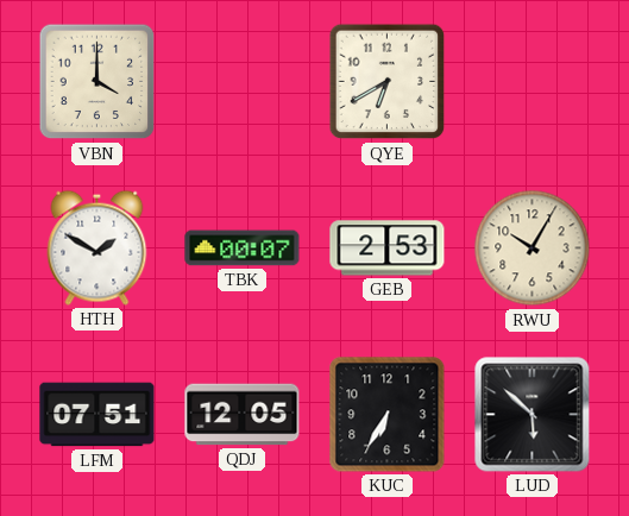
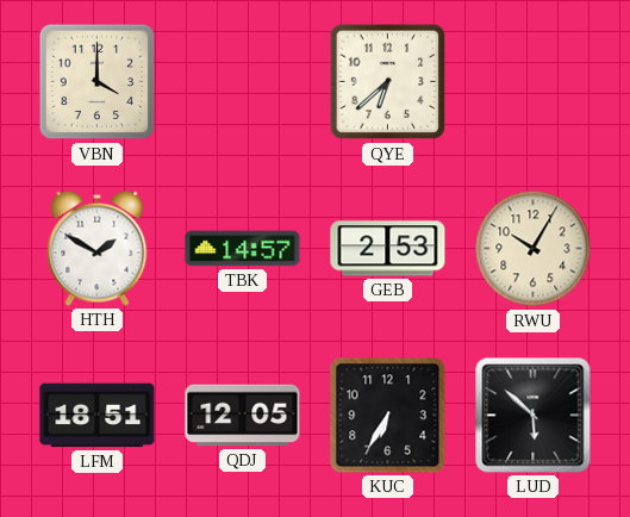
QYE: 6:40 -> 6:38 (388, 82)
TBK: 00:07 -> 14:57 (243, 249)
LFM: 07:51 -> 18:51 (98, 416)
